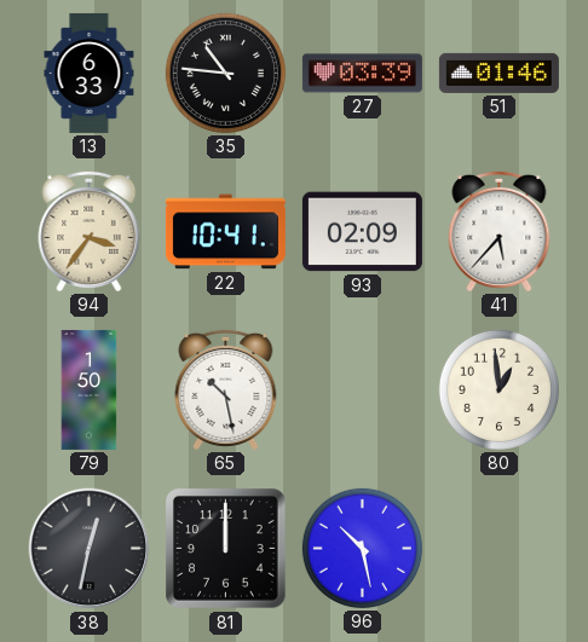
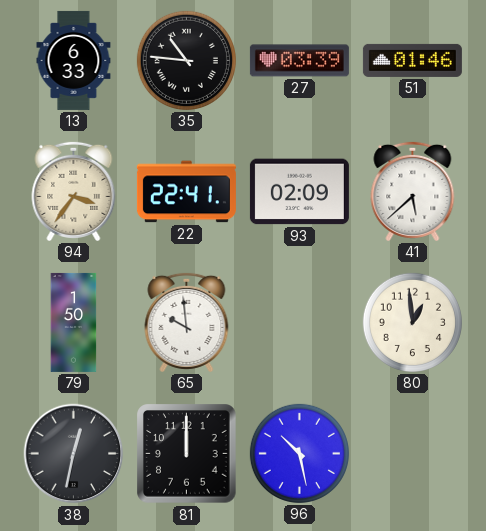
22: 10:41 -> 22:41 (186, 192)
41: 5:37 -> 5:38 (413, 191)
65: 10:28 -> 9:59 (187, 322)
